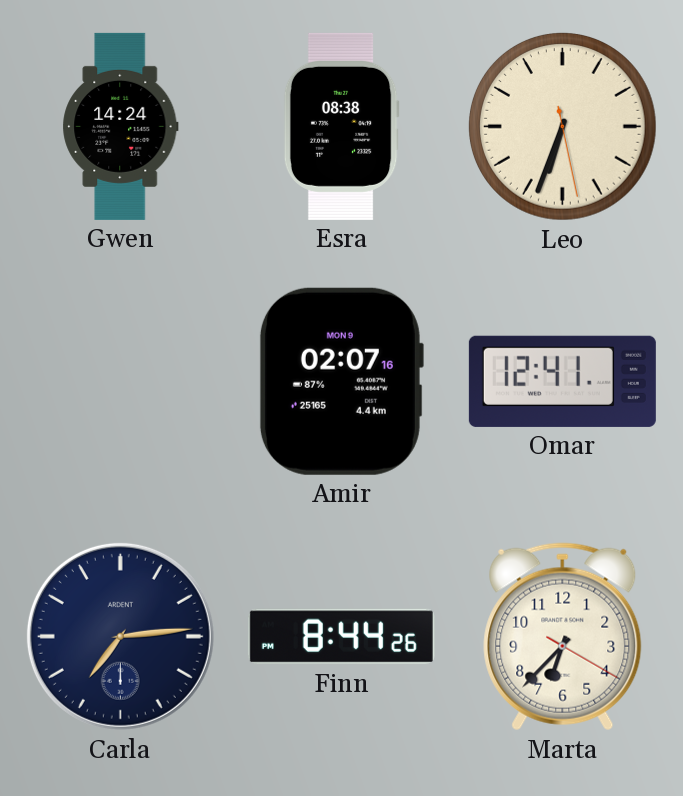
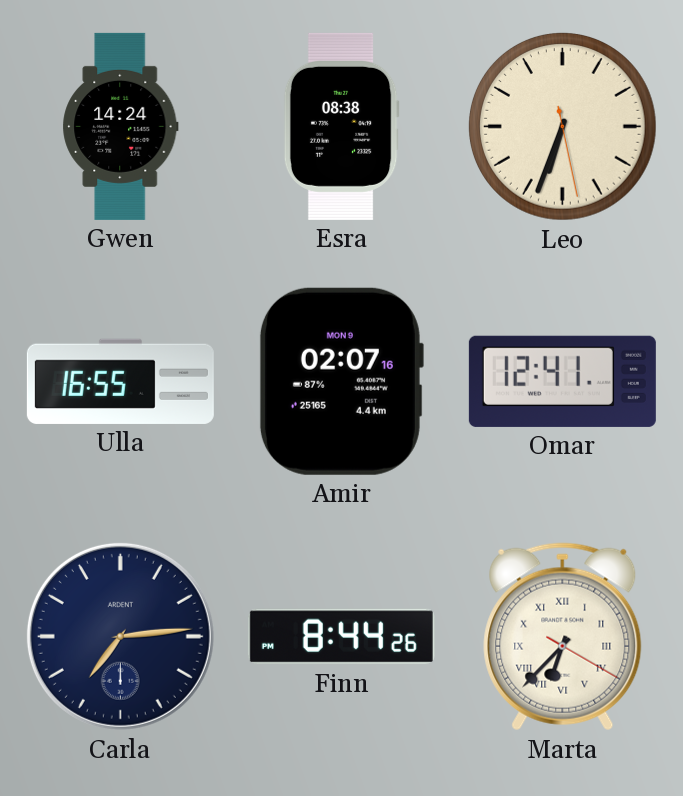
Ulla: none -> 16:55 (120, 381)
Marta numerals: Arabic -> Roman (563, 637)
